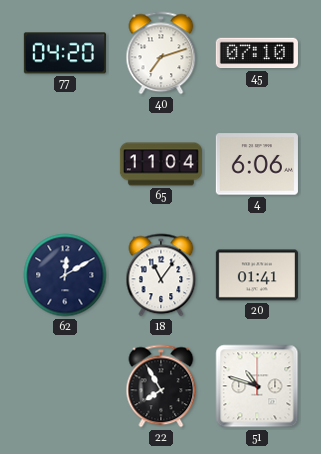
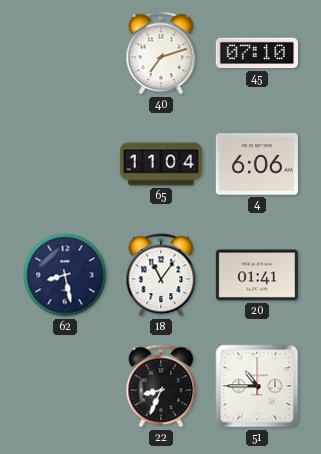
77: 04:20 -> none (65, 53)
62: 12:10 -> 8:28 (65, 275)
22: 7:55 -> 8:34 (161, 386)
51: 10:48 -> 10:45 (257, 386)
